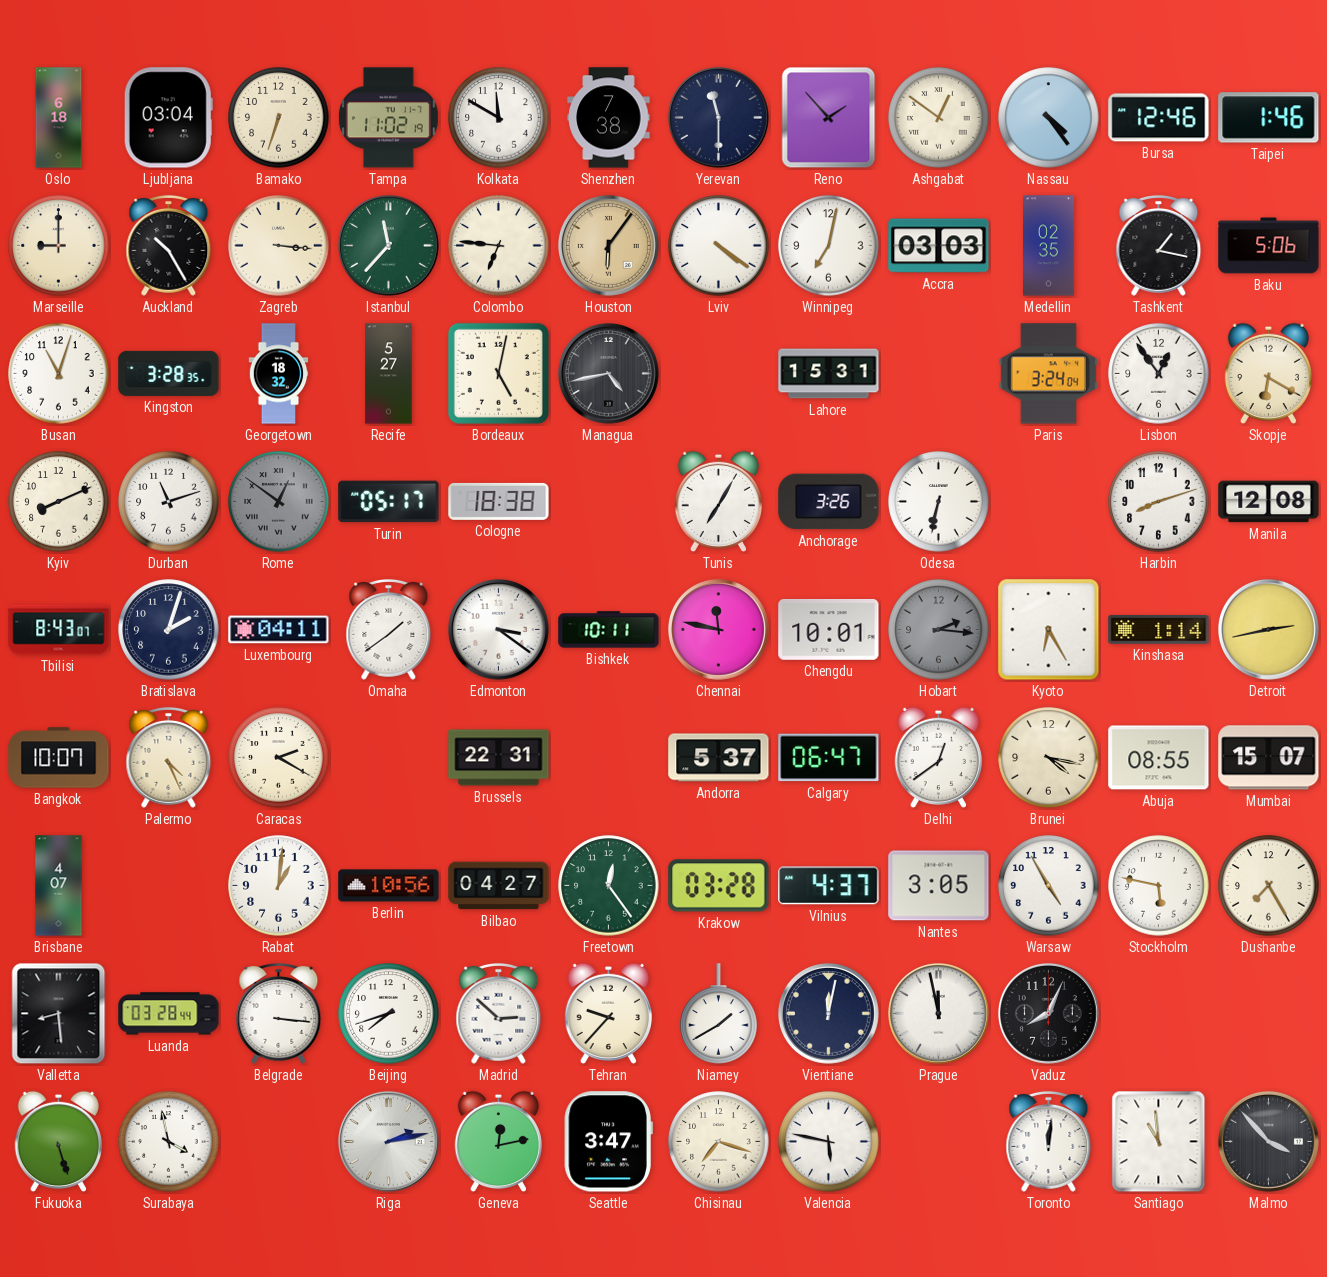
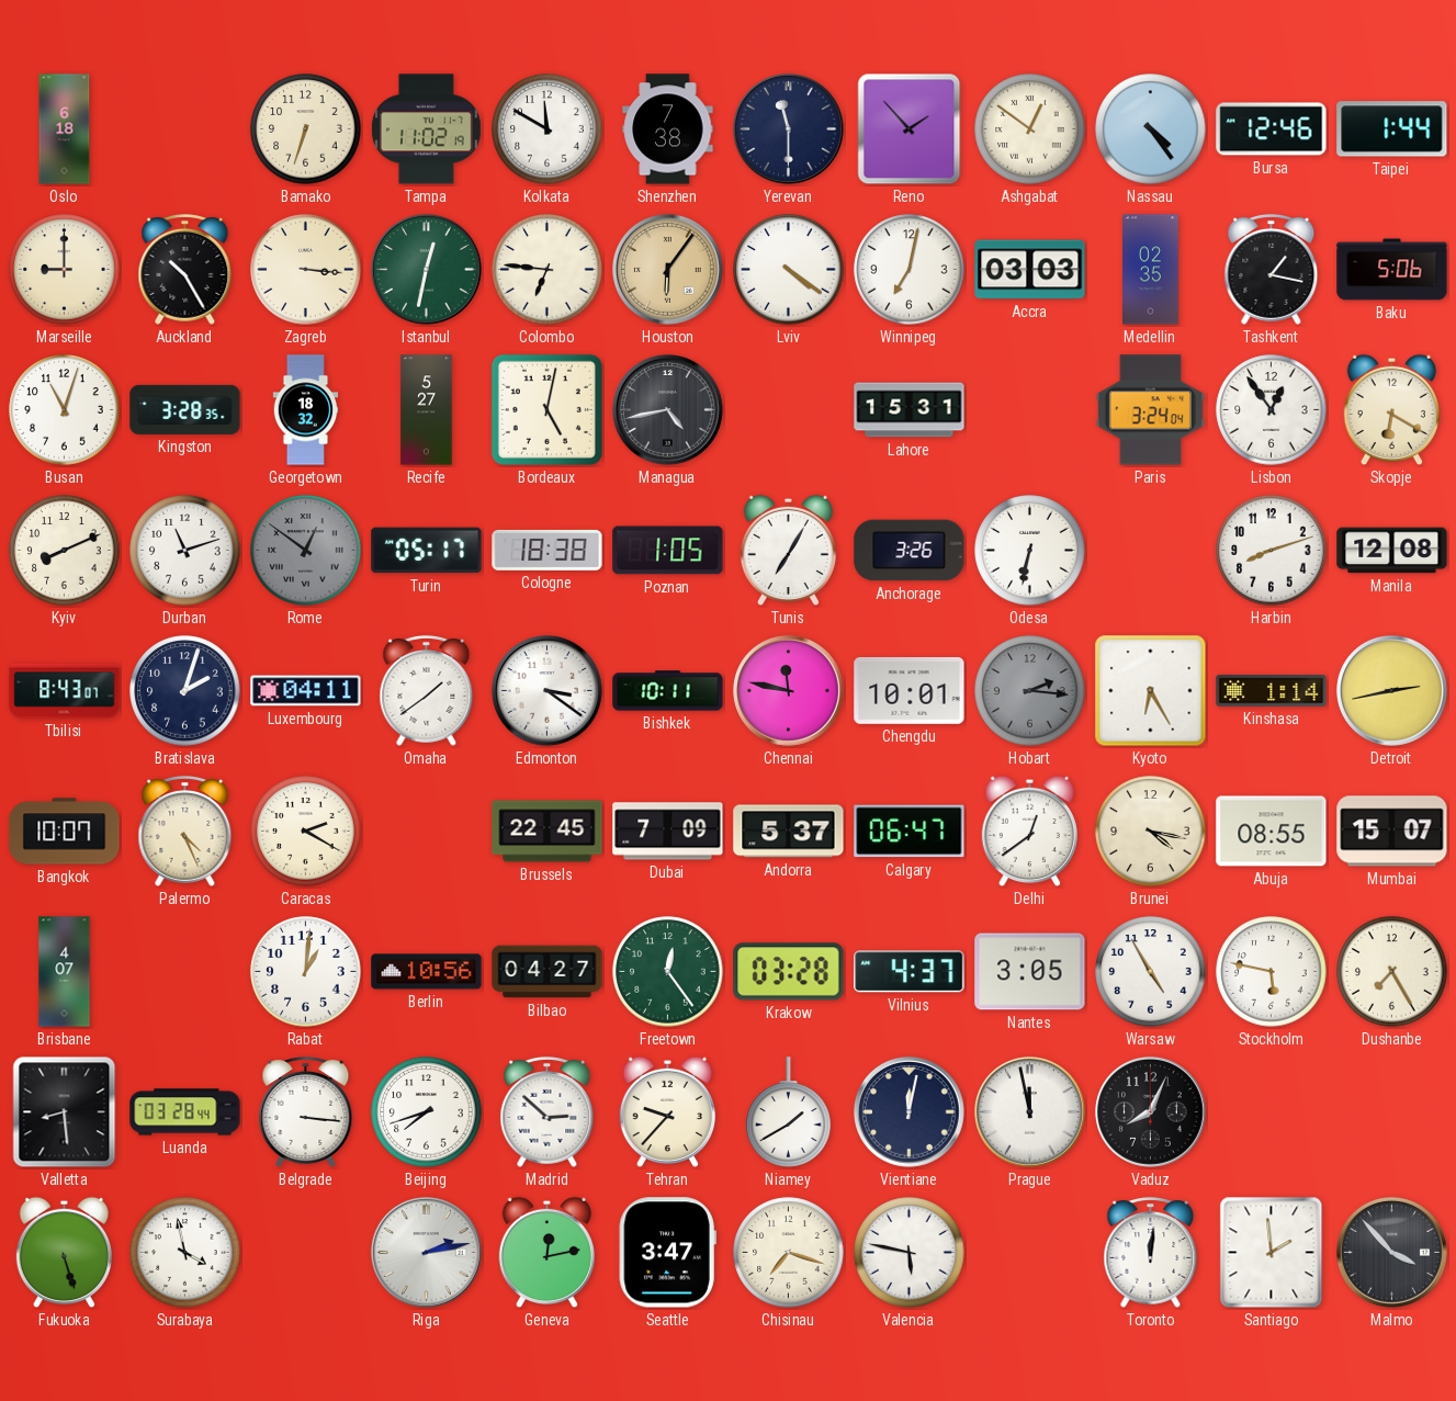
Ljubljana: 03:04 -> none (168, 118)
Taipei: 1:46 -> 1:44 (1392, 129)
Istanbul: 11:37 -> 12:32 (426, 269)
Poznan: none -> 1:05 (668, 551)
Brussels: 22:31 -> 22:45 (548, 832)
Dubai: none -> 7:09 (668, 832)
Santiago: 10:59 -> 1:59 (1272, 1253)
